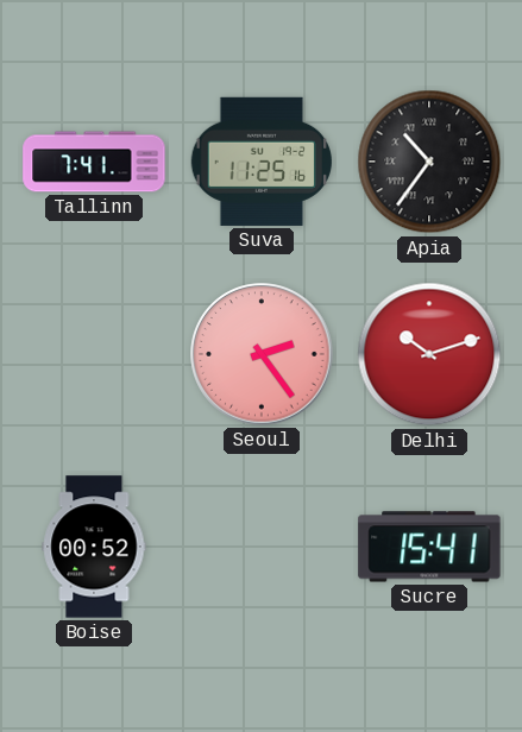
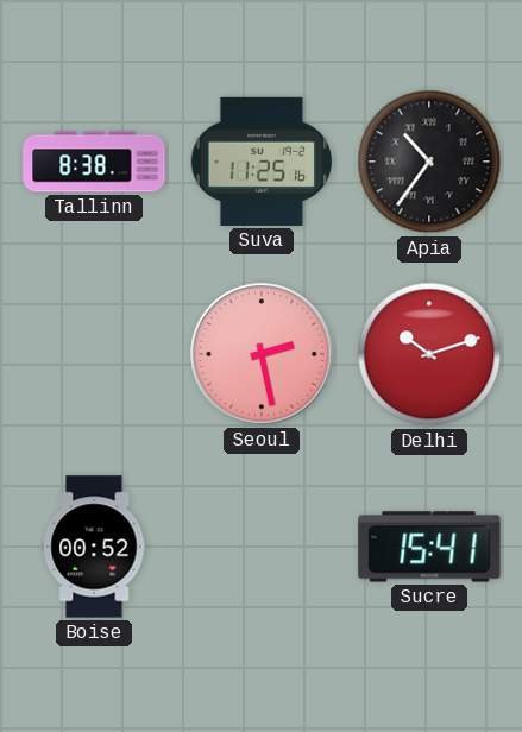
Tallinn: 7:41 -> 8:38 (94, 162)
Seoul: 2:24 -> 2:28 (262, 354)
